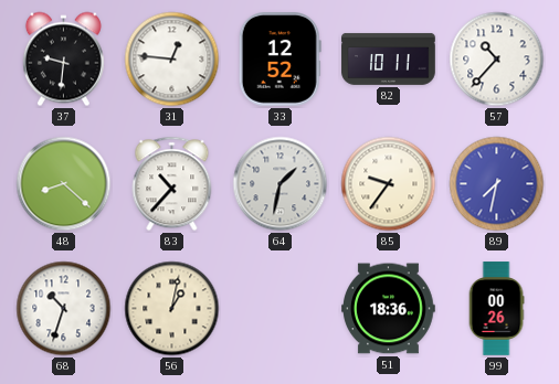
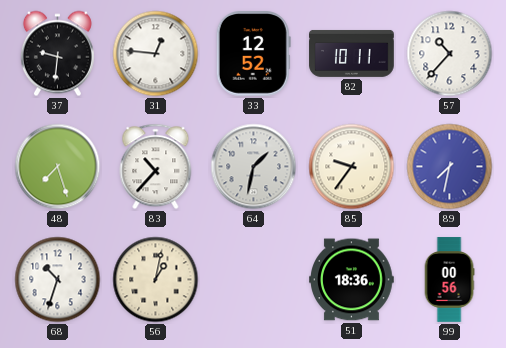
48: 8:22 -> 7:27 (58, 167)
99: 00:26 -> 00:56 (449, 280)
